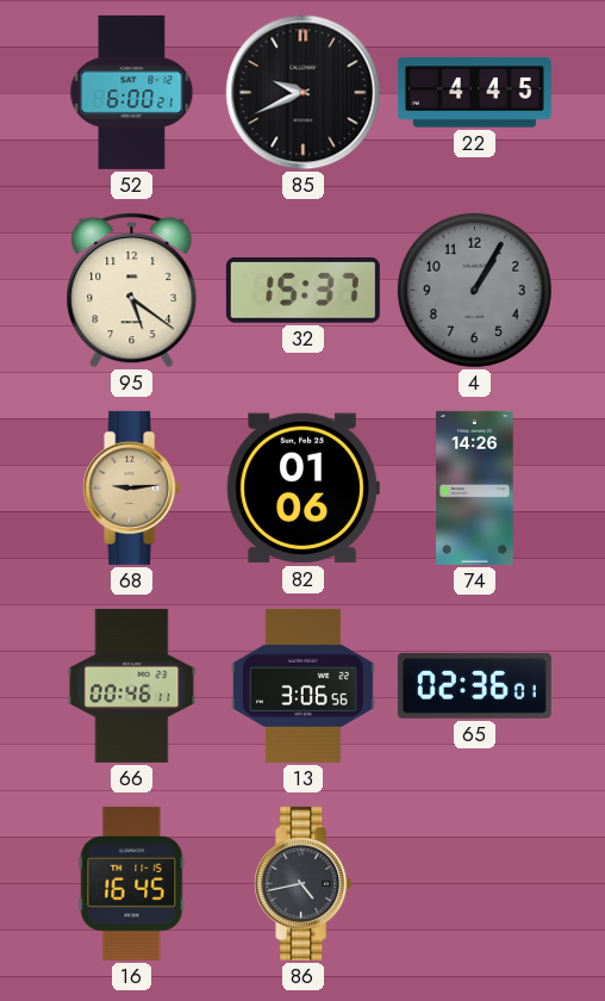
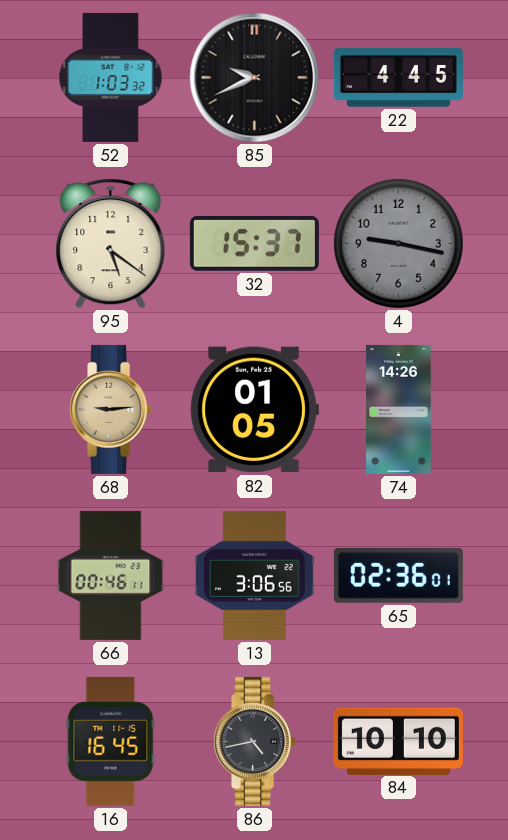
52: 6:00 -> 1:03 (111, 77)
4: 1:05 -> 9:17 (398, 243)
82: 01:06 -> 01:05 (254, 410)
84: none -> 10:10 (398, 741)
